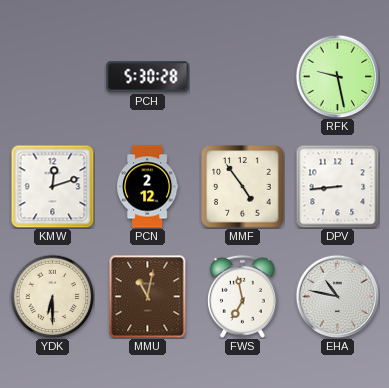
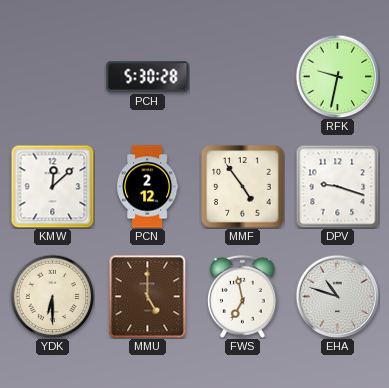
RFK: 9:28 -> 9:32 (337, 76)
KMW: 12:12 -> 12:08 (52, 186)
DPV: 8:44 -> 9:18 (337, 186)
MMU: 11:02 -> 5:00 (148, 296)
EHA: 10:47 -> 10:48 (337, 296)
